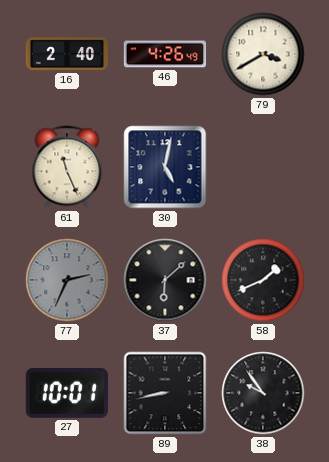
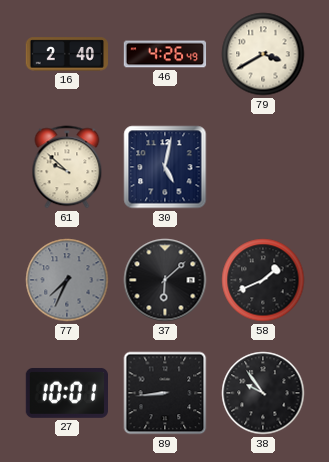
61: 11:26 -> 9:52 (67, 167)
77: 2:34 -> 7:34 (67, 280)
89: 8:43 -> 8:44 (165, 393)
